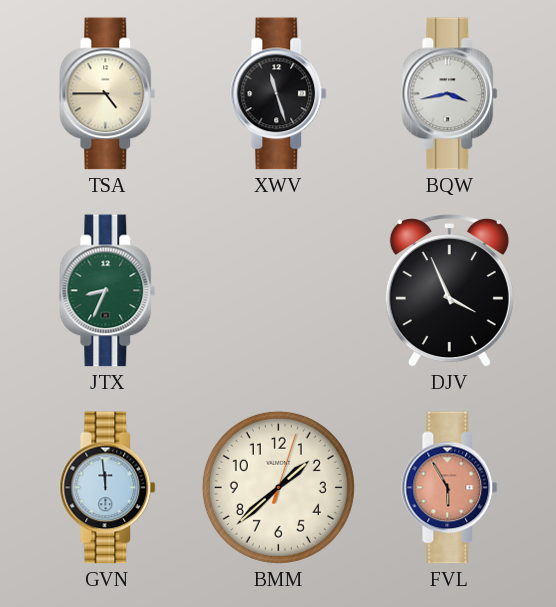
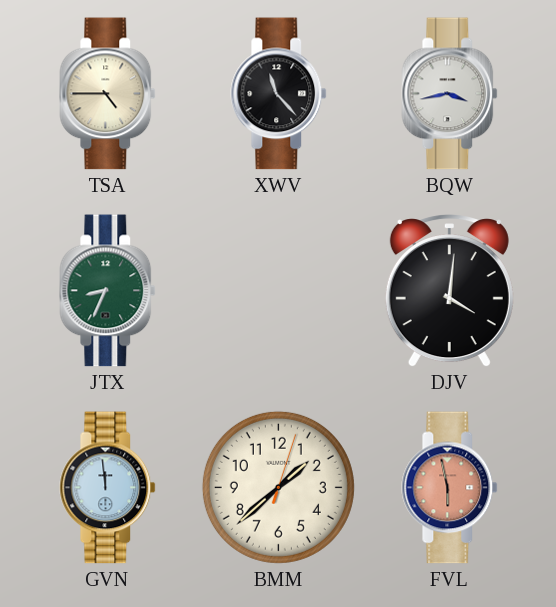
XWV: 11:27 -> 11:23 (279, 94)
DJV: 3:56 -> 4:01 (449, 291)
FVL: 5:55 -> 5:58 (450, 488)
